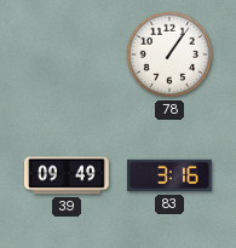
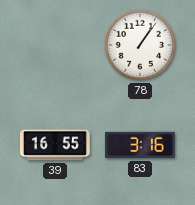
39: 09:49 -> 16:55 (56, 145)
